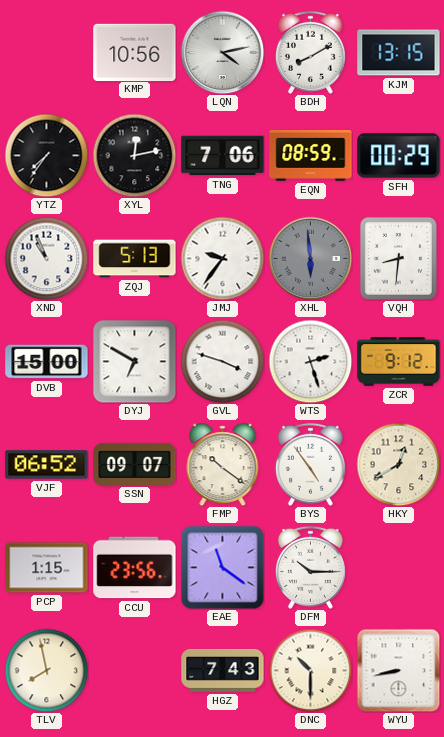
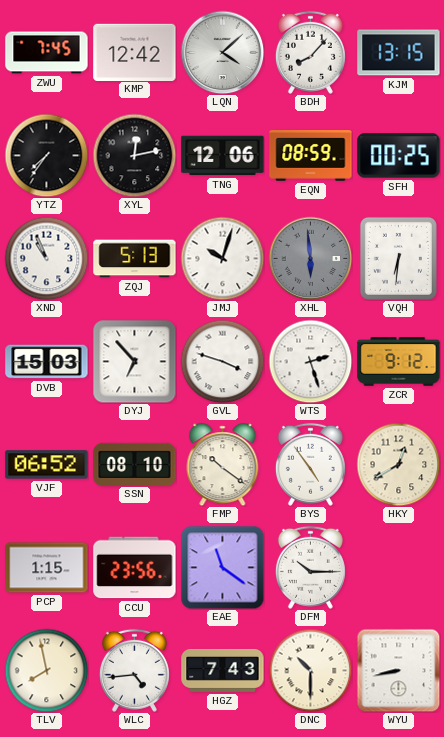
ZWU: none -> 7:45 (47, 53)
KMP: 10:56 -> 12:42 (135, 52)
LQN: 4:13 -> 4:08 (222, 52)
BDH: 8:10 -> 8:07 (310, 52)
TNG: 7:06 -> 12:06 (223, 156)
SFH: 00:29 -> 00:25 (399, 156)
JMJ: 9:36 -> 10:03 (222, 258)
VQH: 8:31 -> 6:31 (398, 258)
DVB: 15:00 -> 15:03 (47, 362)
DYJ: 6:50 -> 6:53 (134, 361)
SSN: 09:07 -> 08:10 (135, 464)
WLC: none -> 4:44 (134, 670)
